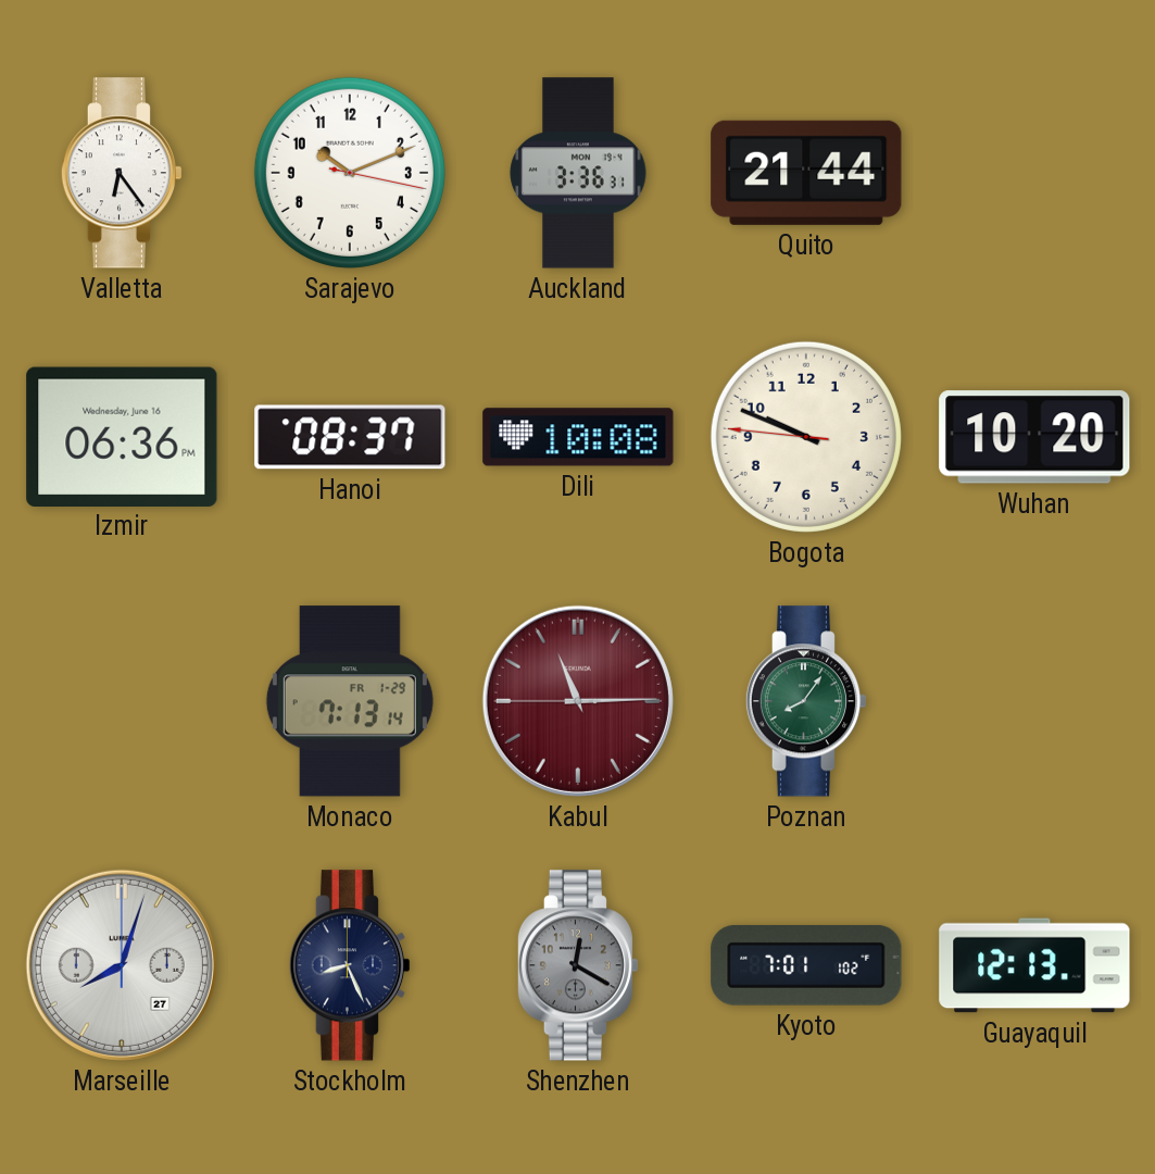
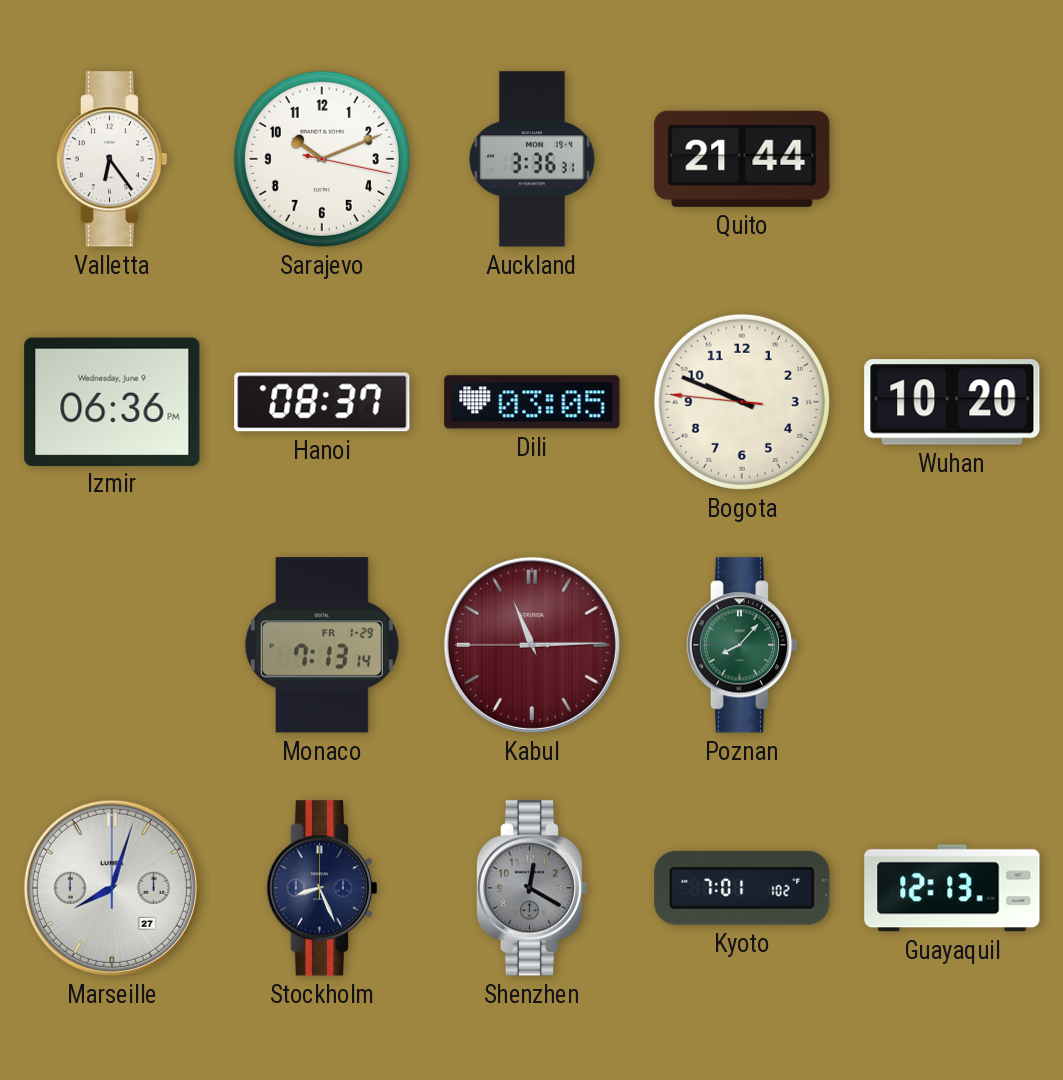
Izmir date: Wednesday, June 16 -> Wednesday, June 9 (112, 401)
Dili: 10:08 -> 03:05 (532, 402)
Poznan: 8:06 -> 8:07 (742, 645)
